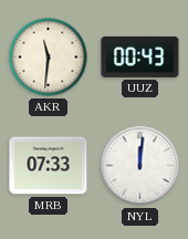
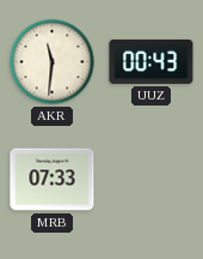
NYL: 12:01 -> none (140, 166)
